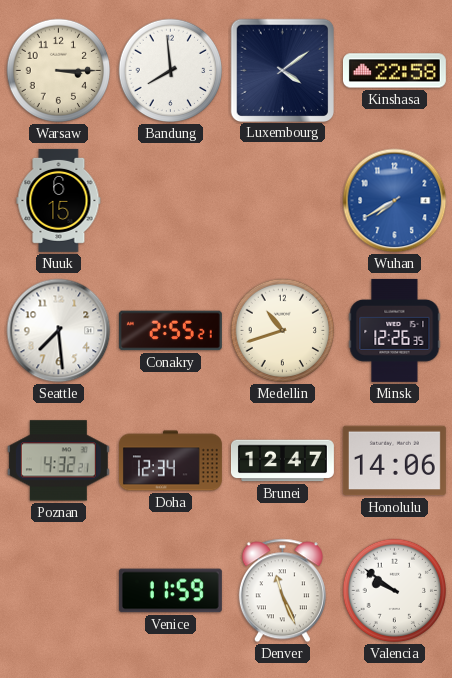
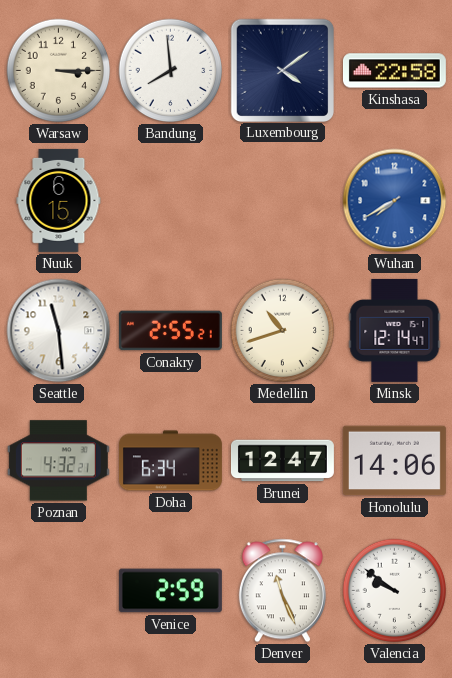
Seattle: 7:29 -> 11:29 (59, 331)
Minsk: 12:26 -> 12:14 (395, 330)
Doha: 12:34 -> 6:34 (170, 461)
Venice: 11:59 -> 2:59 (170, 591)
